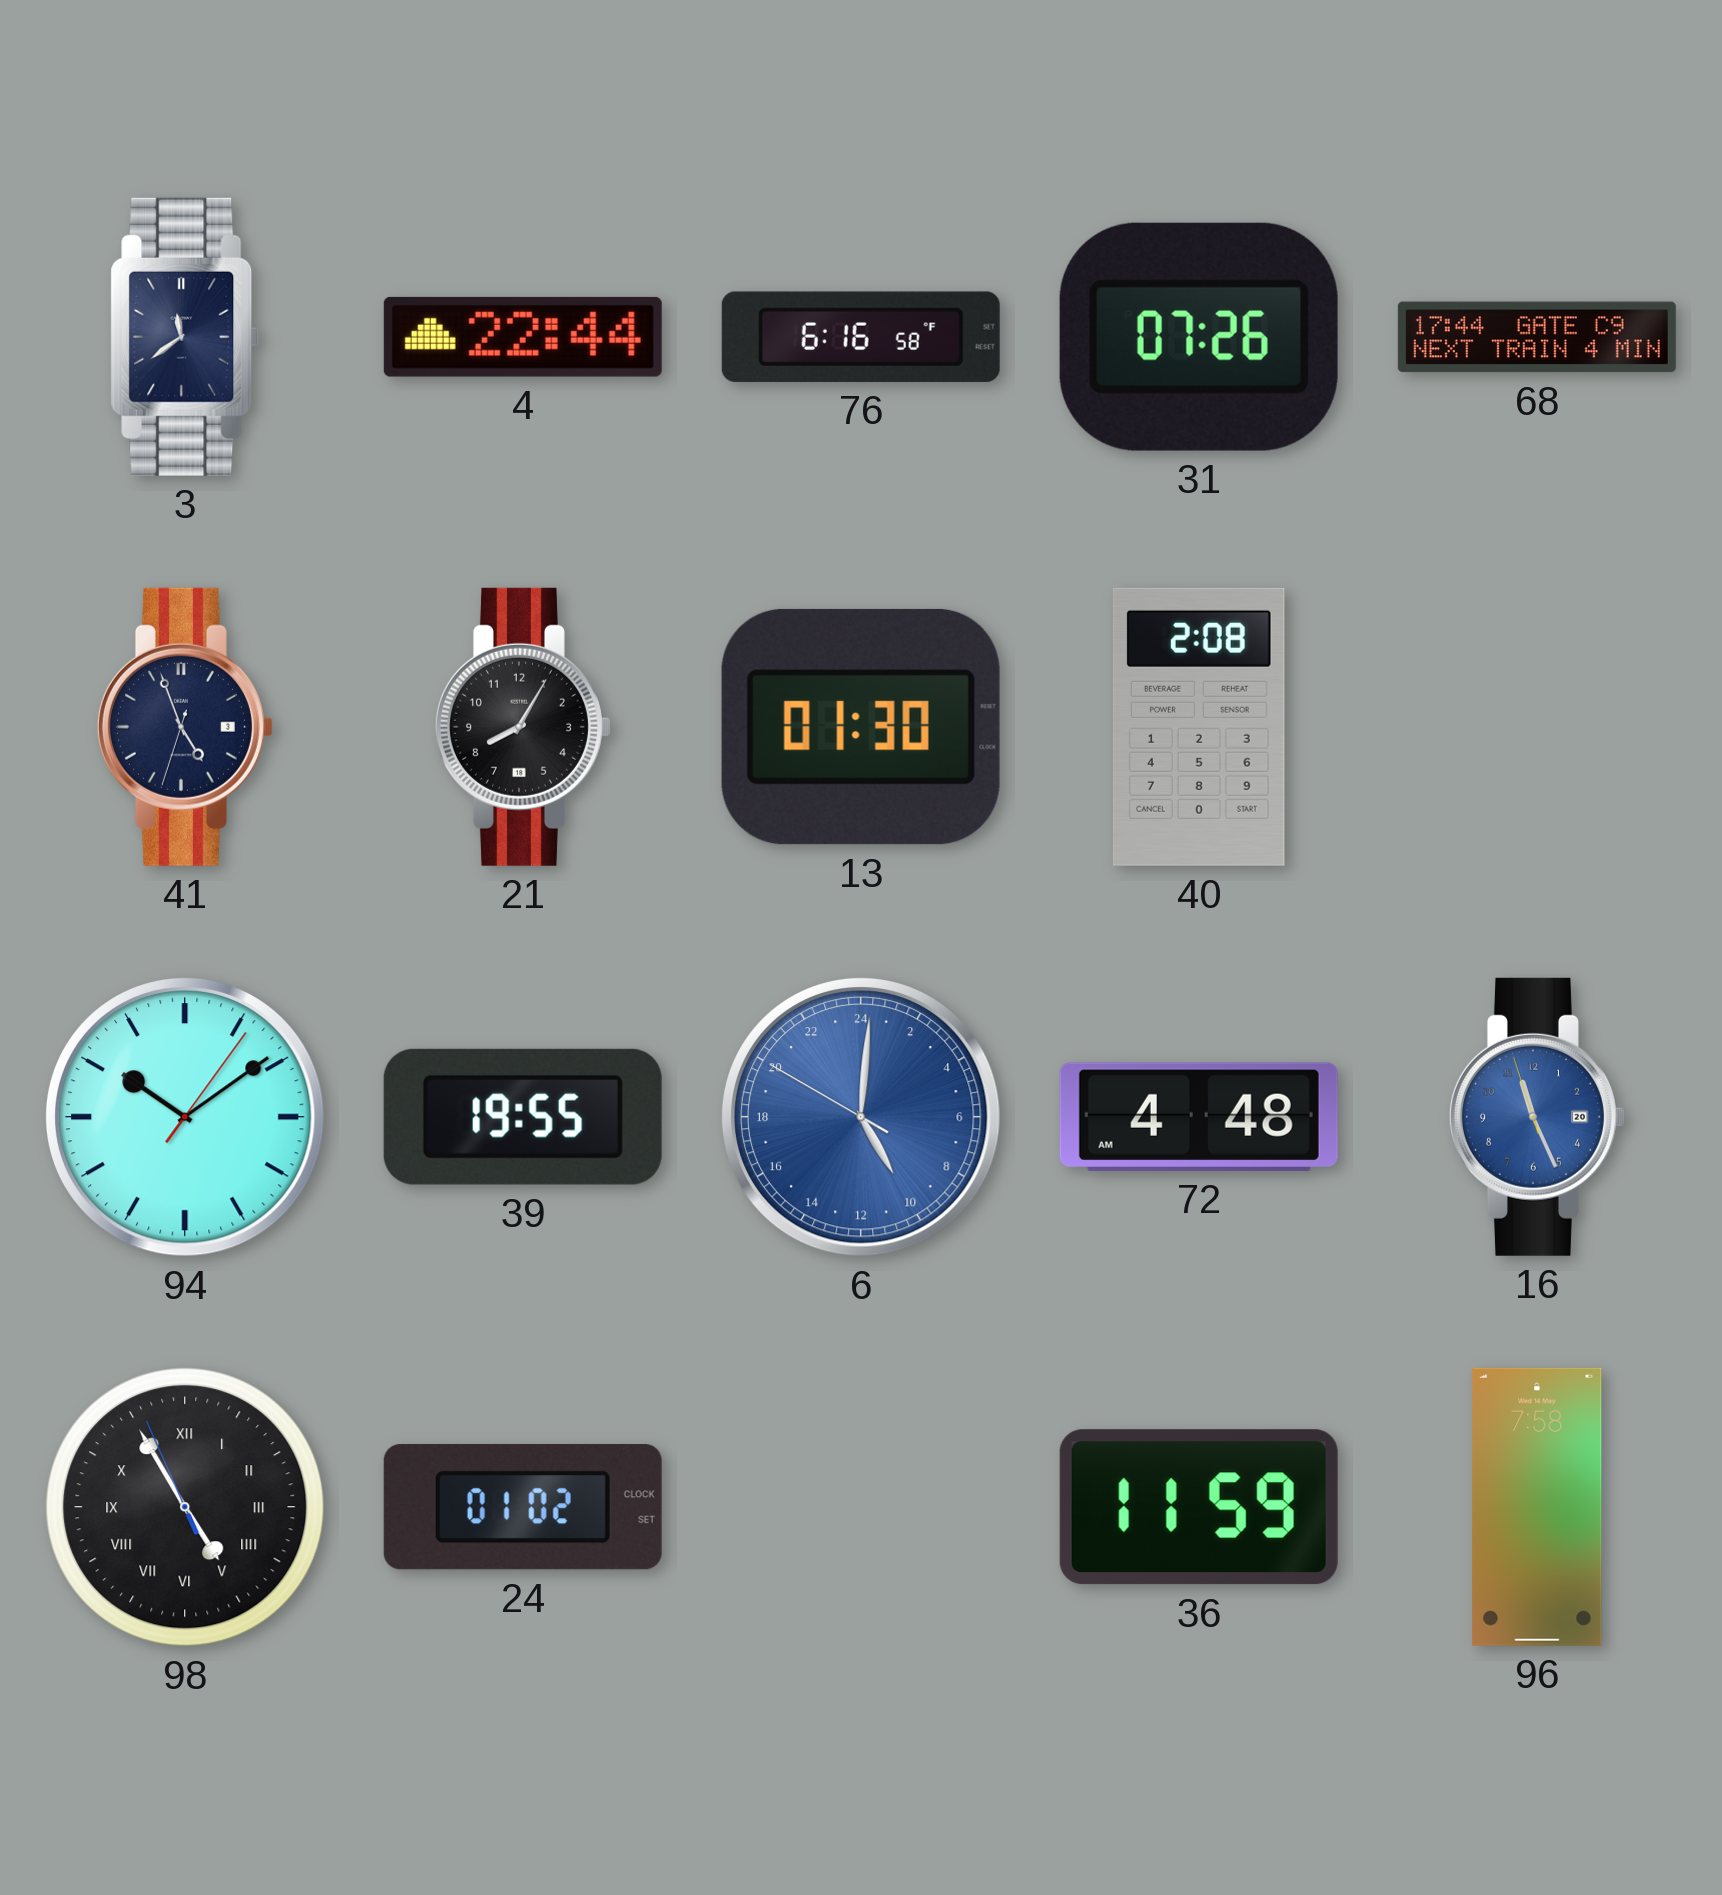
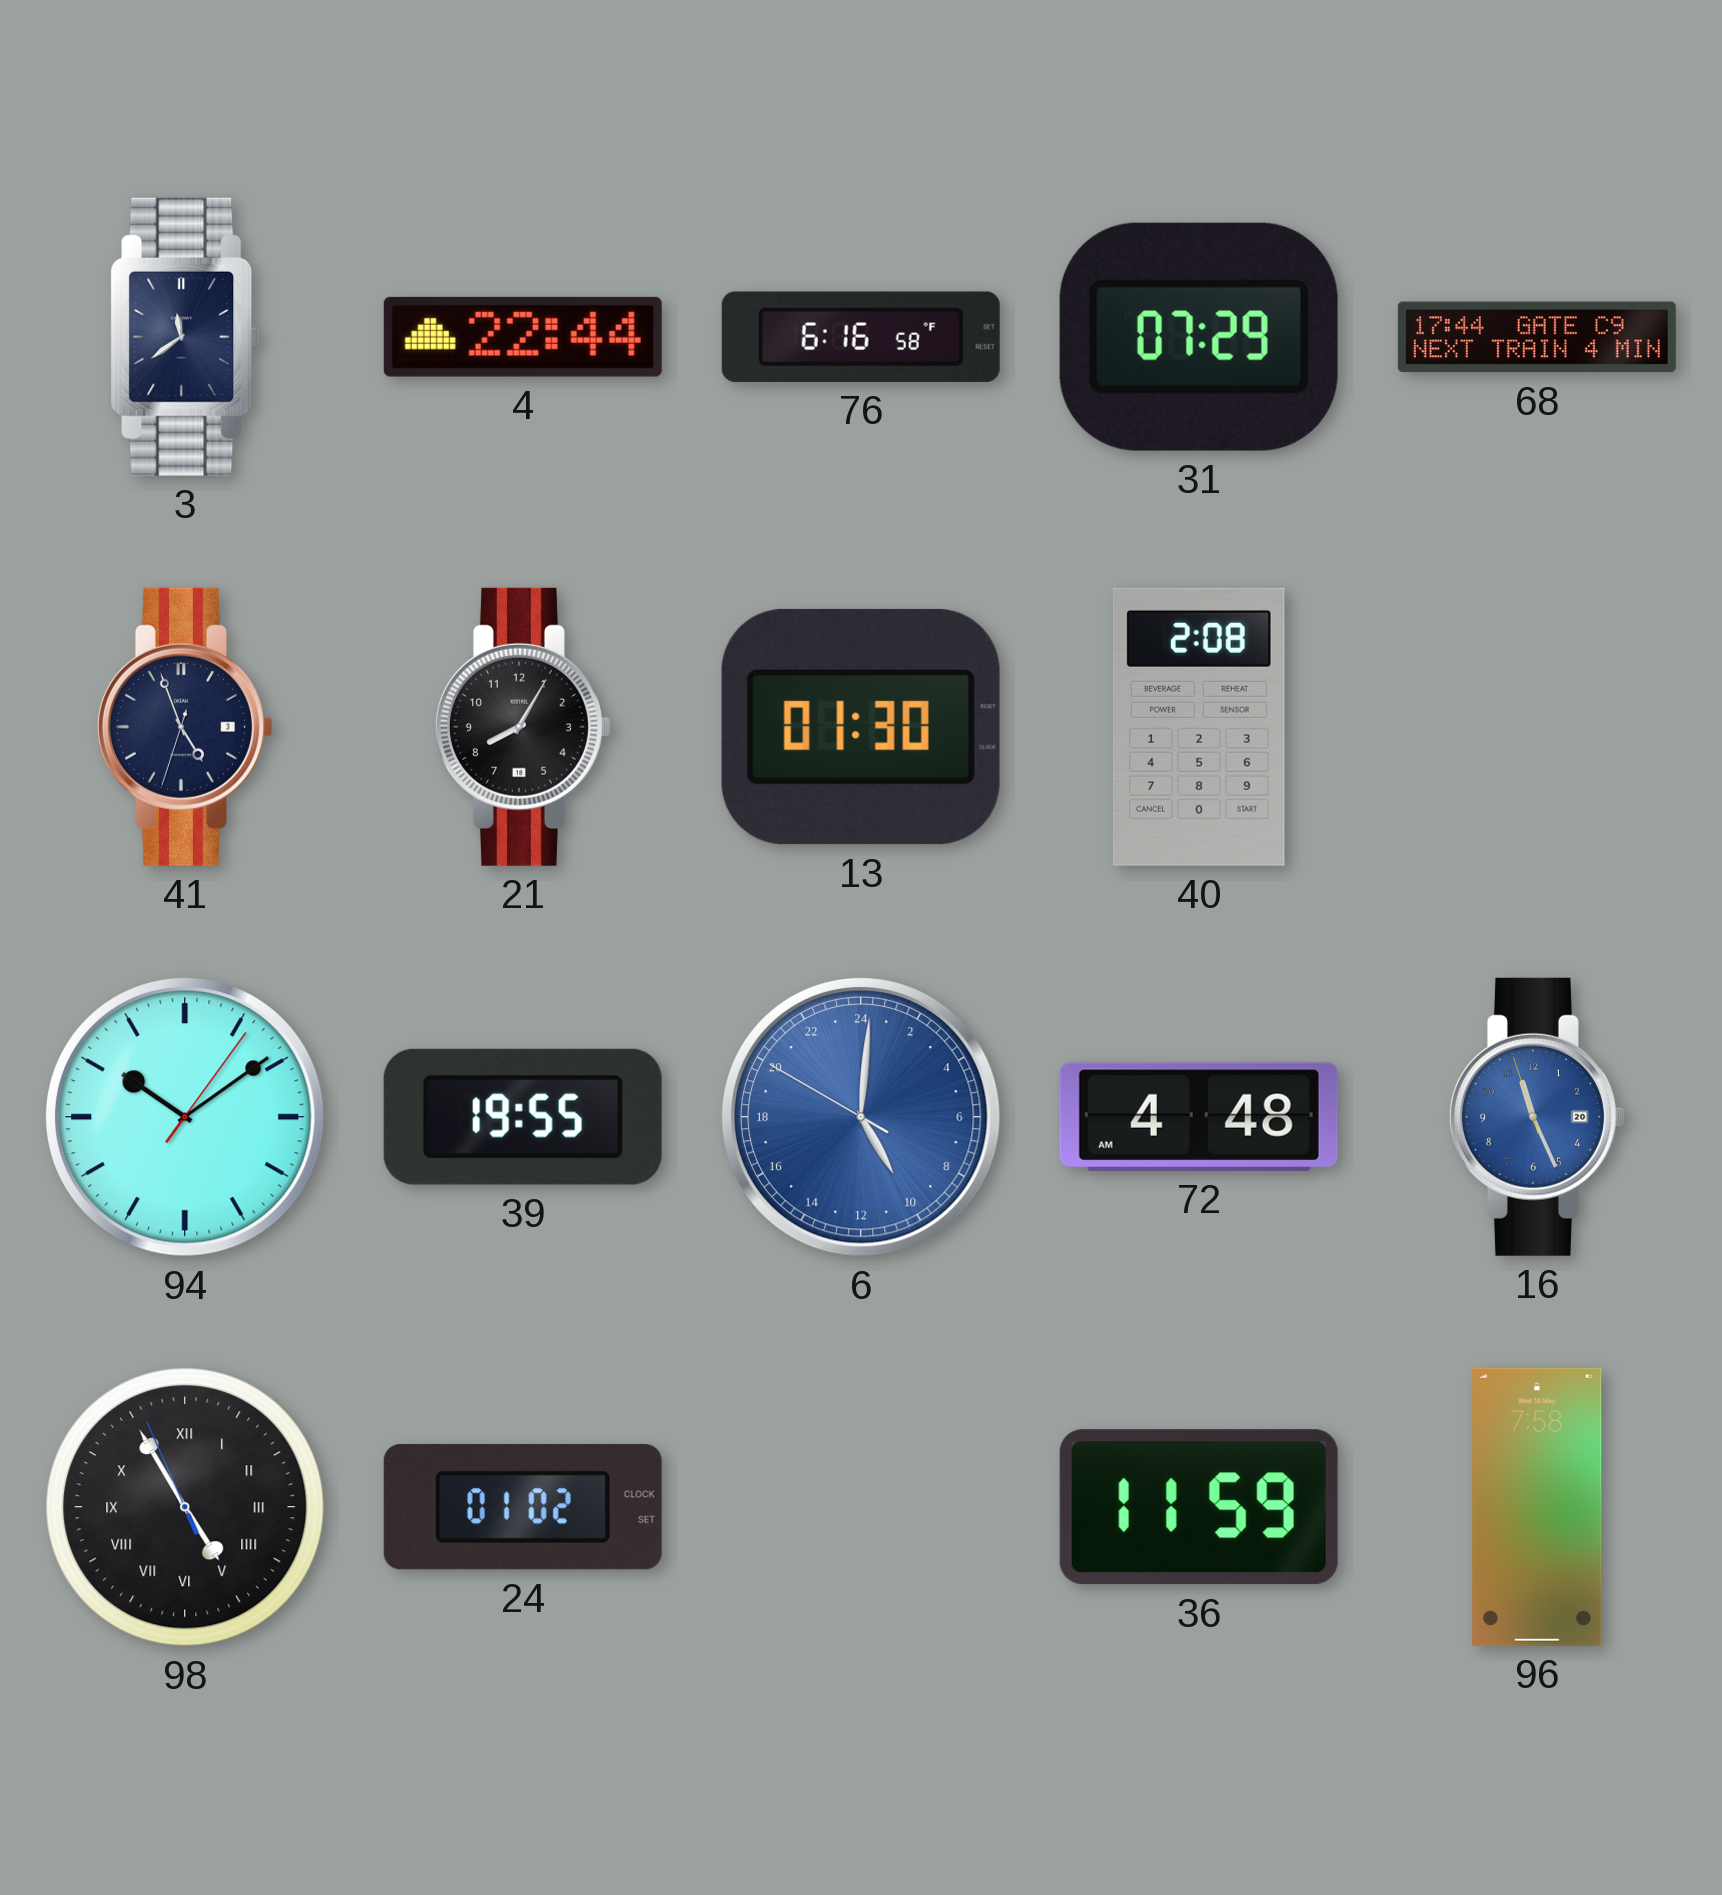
31: 07:26 -> 07:29 (1199, 337)
